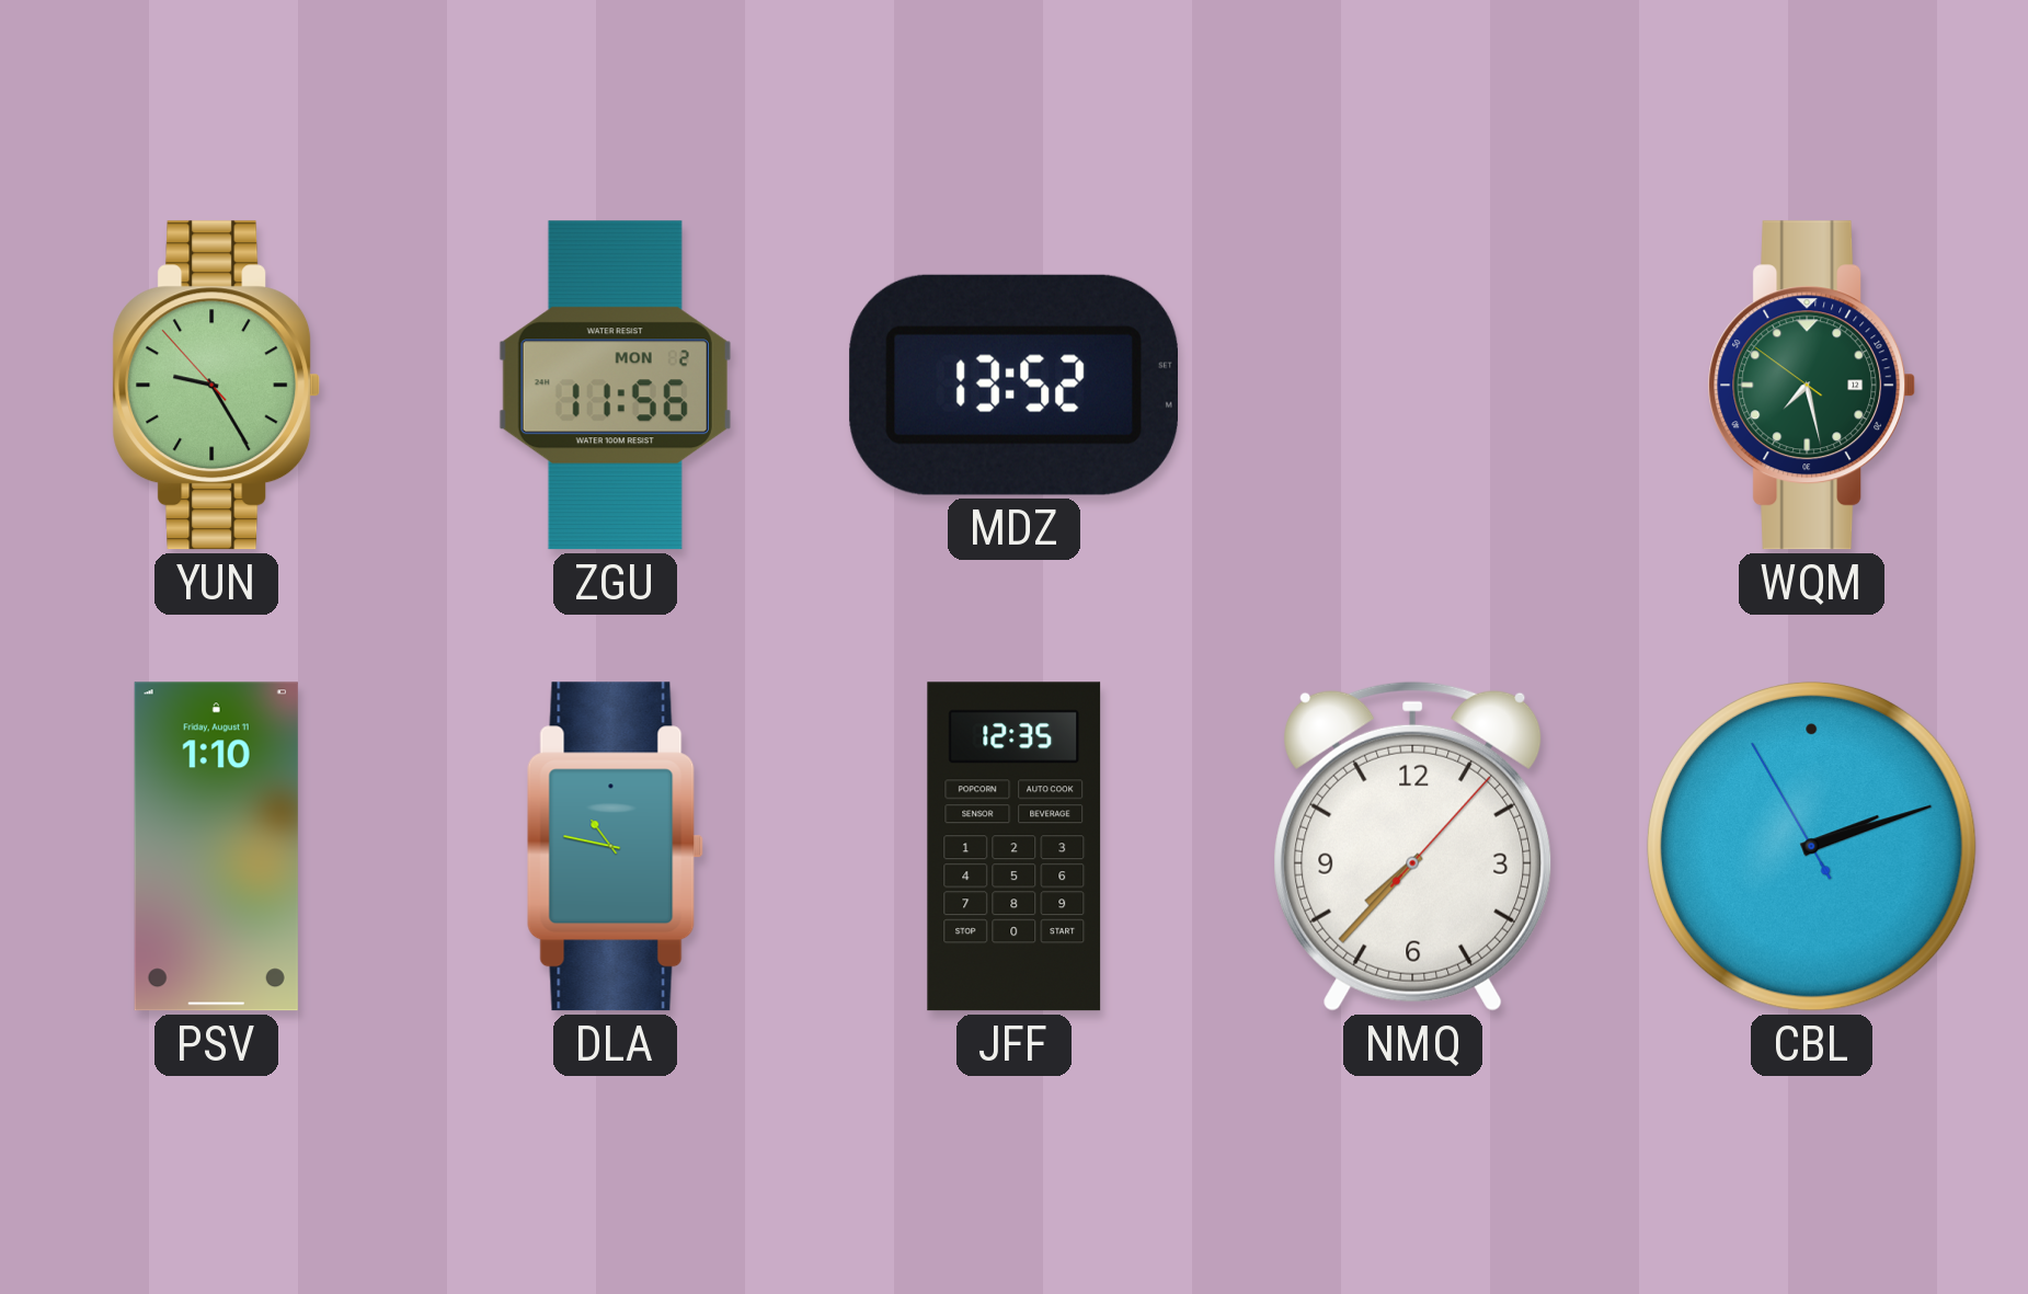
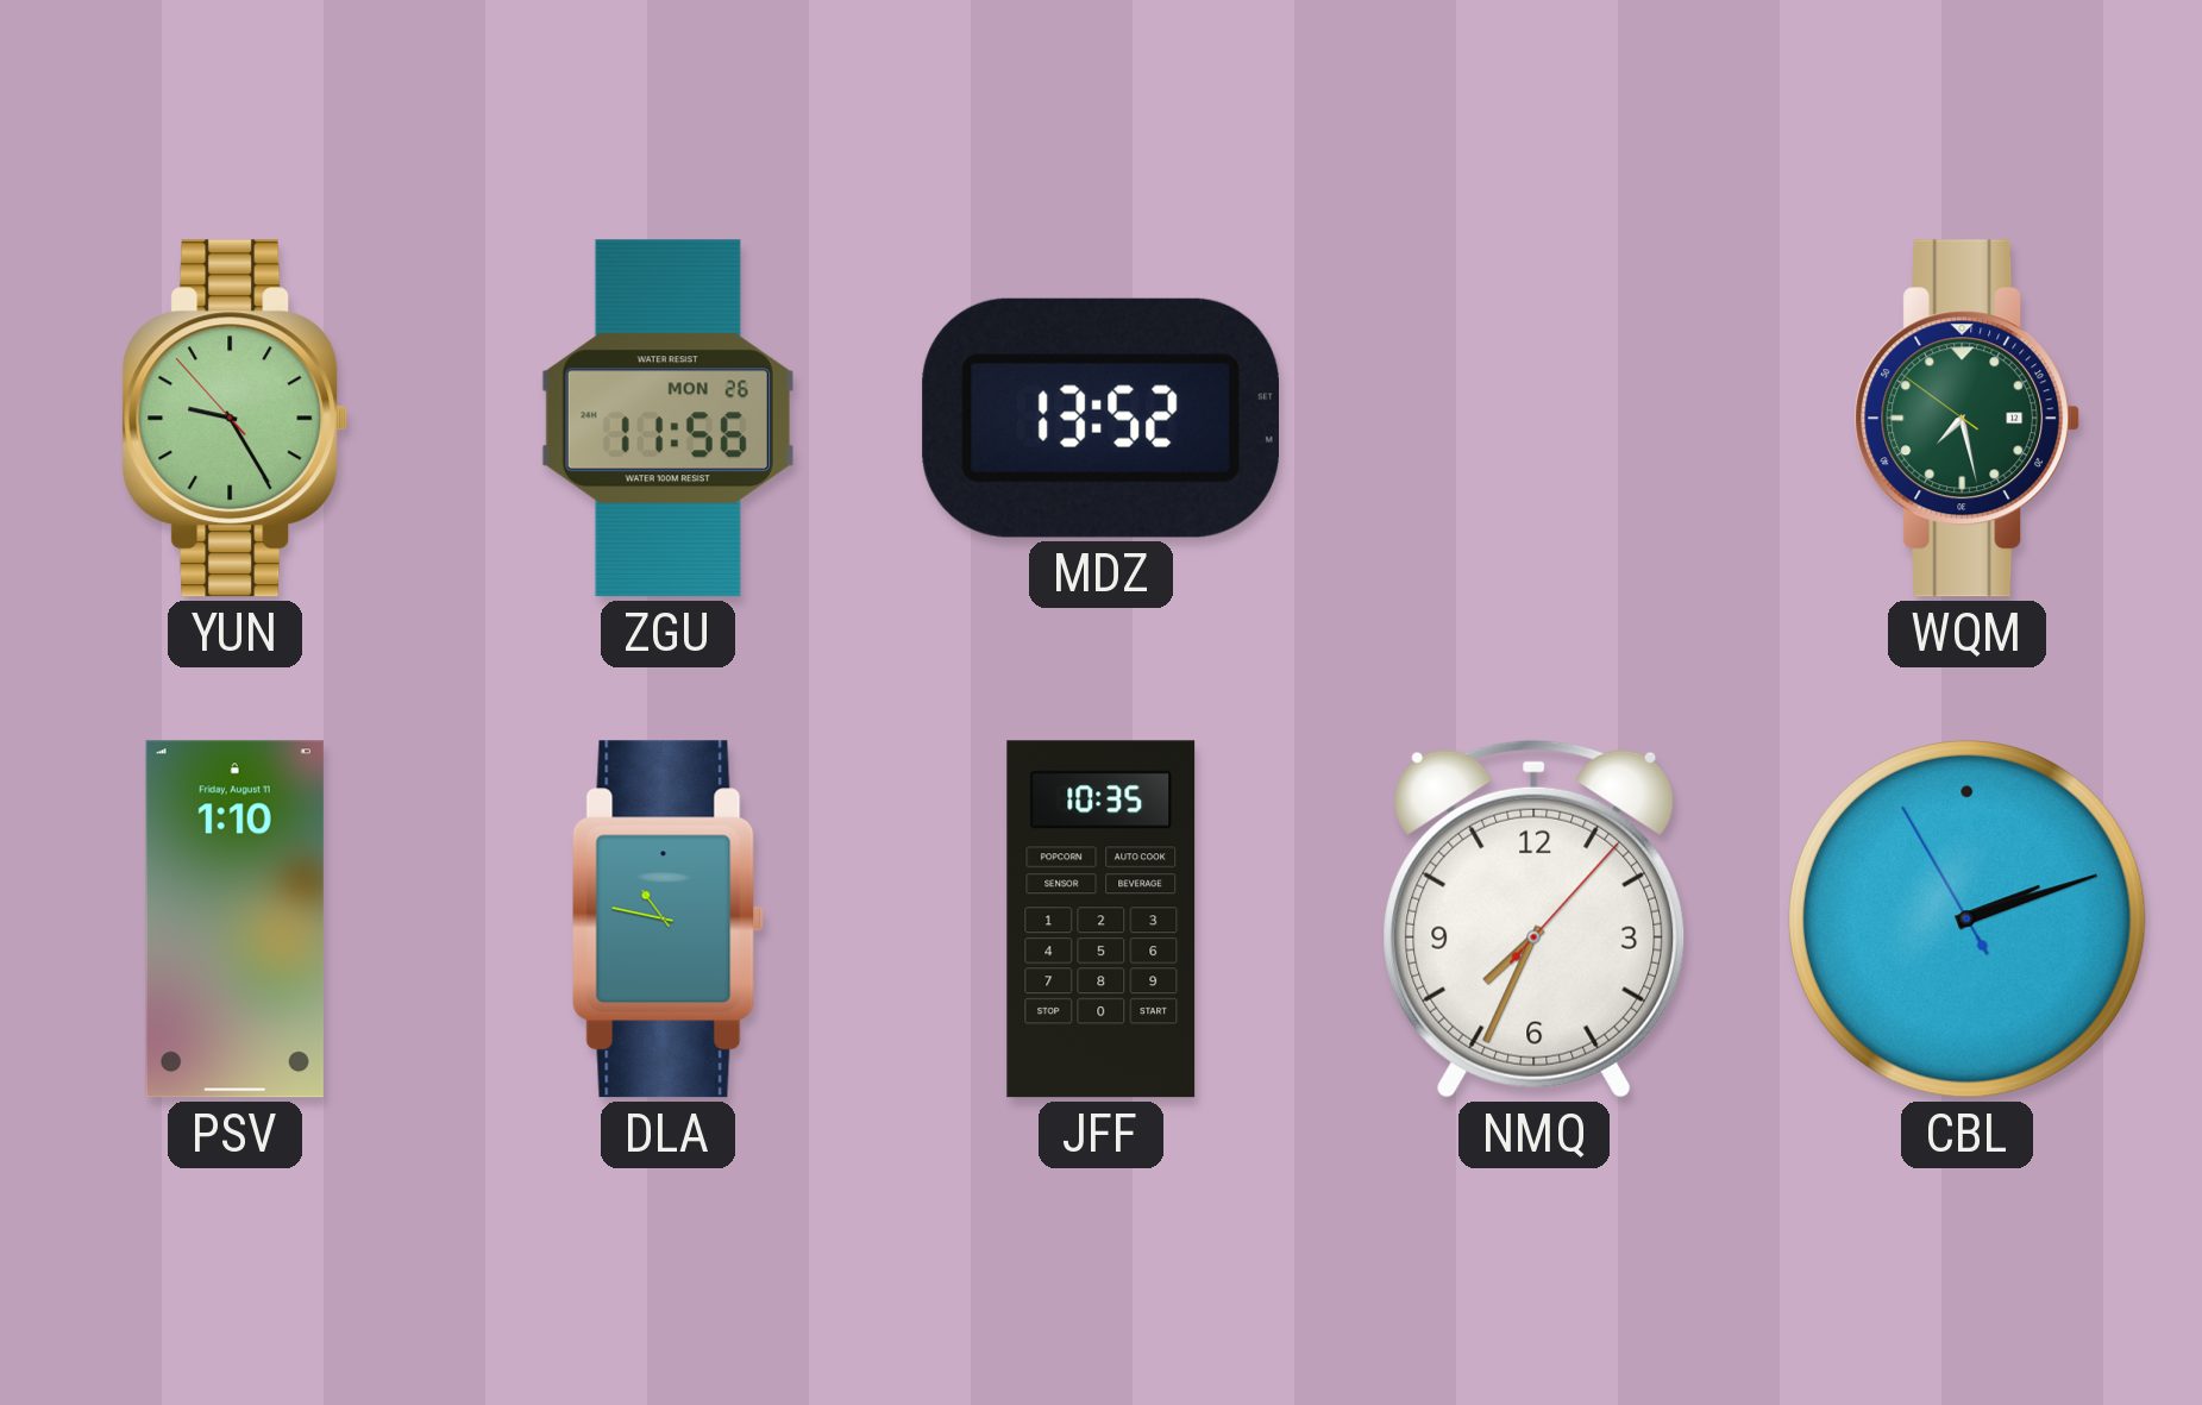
ZGU date: MON 2 -> MON 26 (667, 419)
JFF: 12:35 -> 10:35 (1102, 920)
NMQ: 7:37 -> 7:34 (1535, 918)
